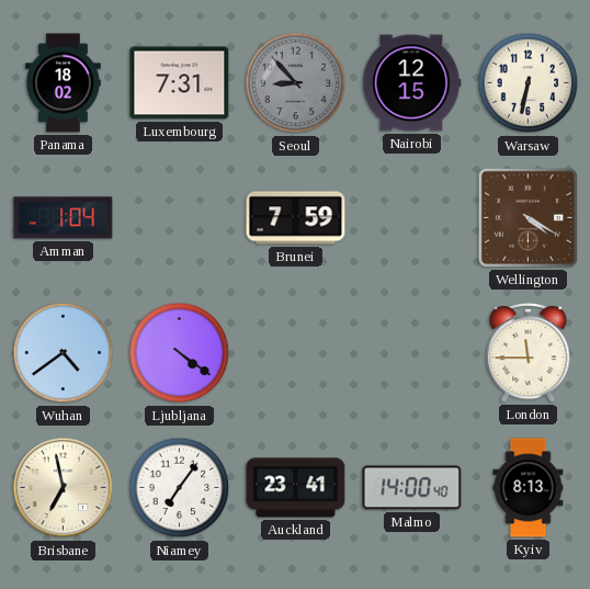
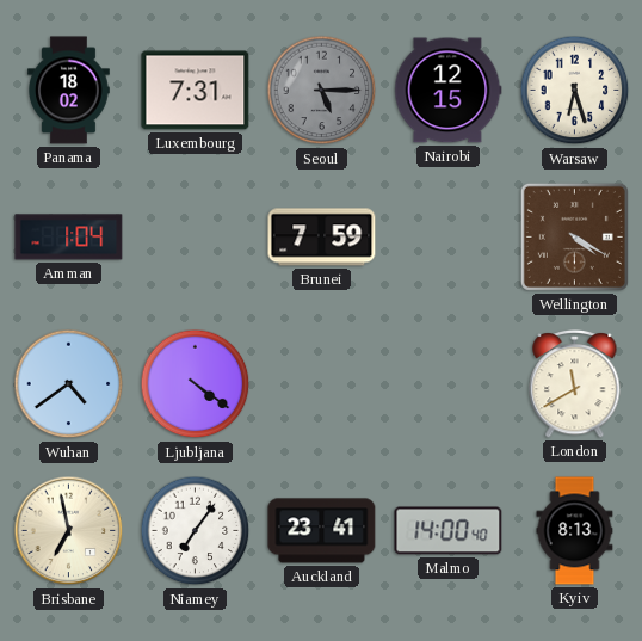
Seoul: 8:53 -> 5:15 (322, 91)
Warsaw: 6:32 -> 6:27 (575, 91)
London: 11:45 -> 11:40 (575, 383)
